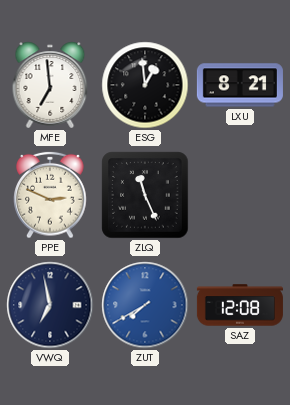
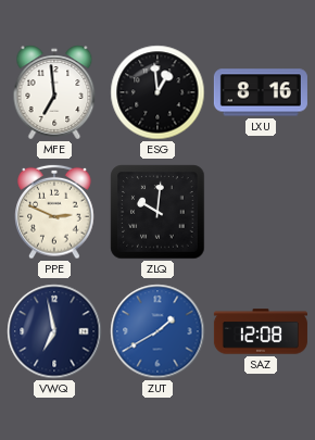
LXU: 8:21 -> 8:16 (261, 92)
ZLQ: 11:26 -> 10:01 (157, 212)
ZUT: 7:40 -> 1:40 (157, 331)
